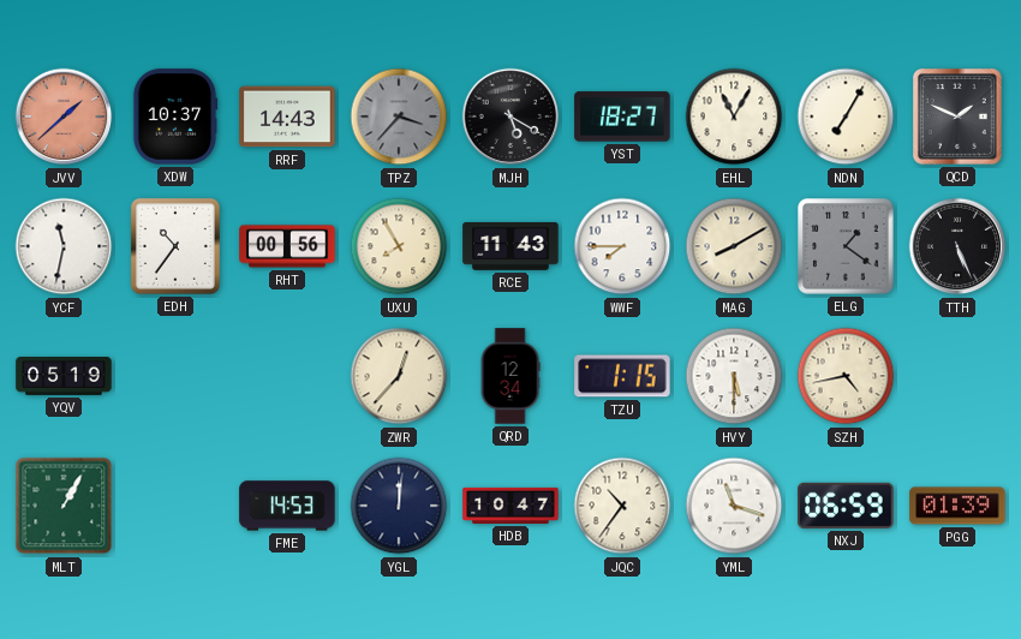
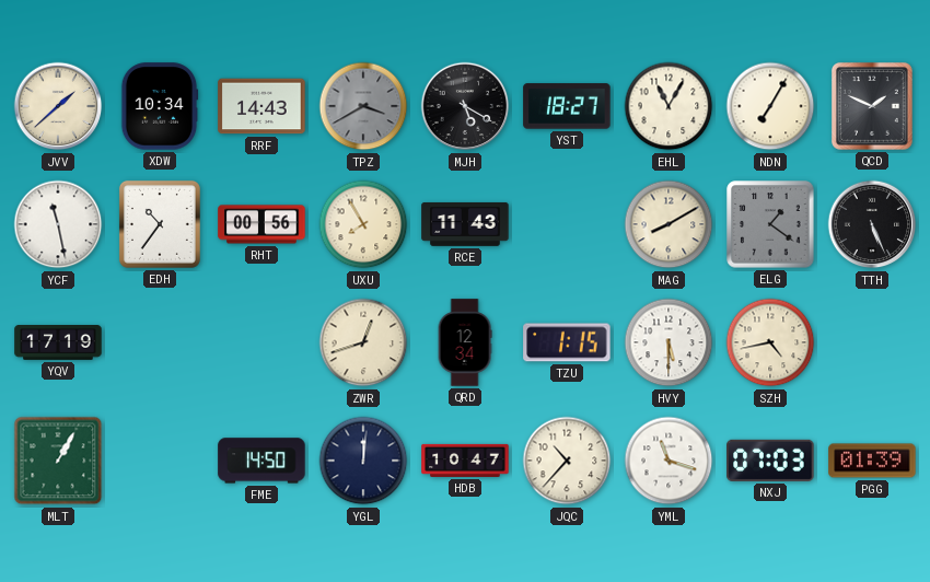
JVV dial: salmon -> cream (58, 106)
XDW: 10:37 -> 10:34 (160, 106)
TPZ: 3:37 -> 3:40 (363, 106)
YCF: 11:32 -> 11:28 (58, 224)
WWF: 7:45 -> none (622, 246)
YQV: 05:19 -> 17:19 (58, 344)
ZWR: 12:37 -> 12:42 (363, 342)
FME: 14:53 -> 14:50 (261, 461)
JQC: 10:36 -> 10:37 (567, 461)
NXJ: 06:59 -> 07:03 (770, 461)
